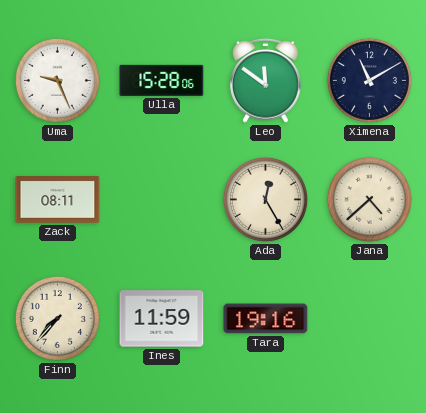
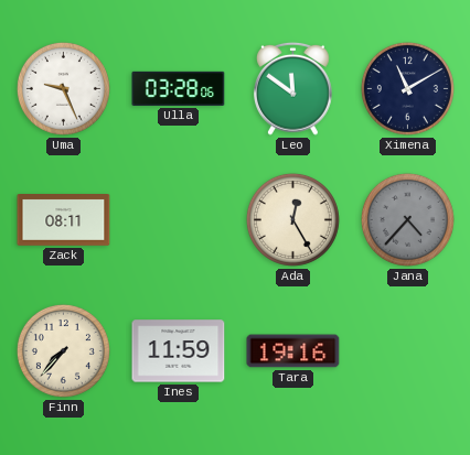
Ulla: 15:28 -> 03:28 (179, 88)
Jana: 4:38 -> 4:37 (407, 219)
Jana dial: cream -> grey (407, 219)
